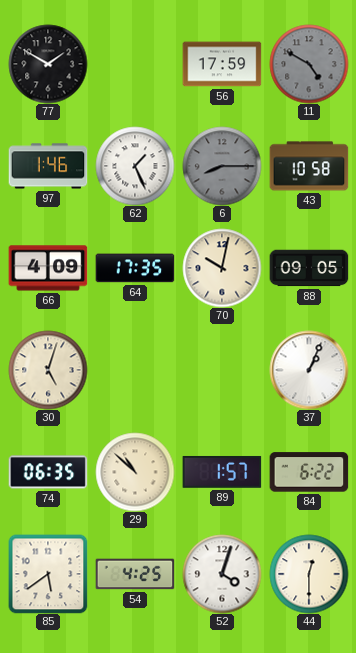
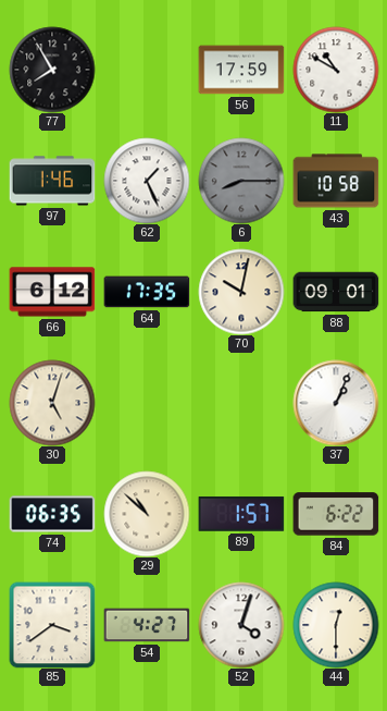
77: 1:50 -> 7:55 (52, 70)
11: 4:50 -> 10:50 (336, 70)
11 dial: grey -> white (336, 70)
66: 4:09 -> 6:12 (52, 292)
88: 09:05 -> 09:01 (336, 292)
85: 5:39 -> 3:39 (52, 625)
54: 4:25 -> 4:27 (147, 625)
